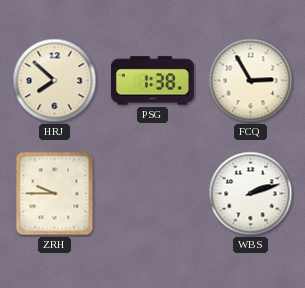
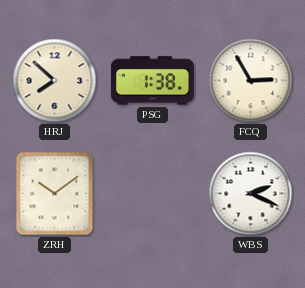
ZRH: 9:45 -> 10:09 (55, 194)
WBS: 2:12 -> 2:19 (251, 194)
